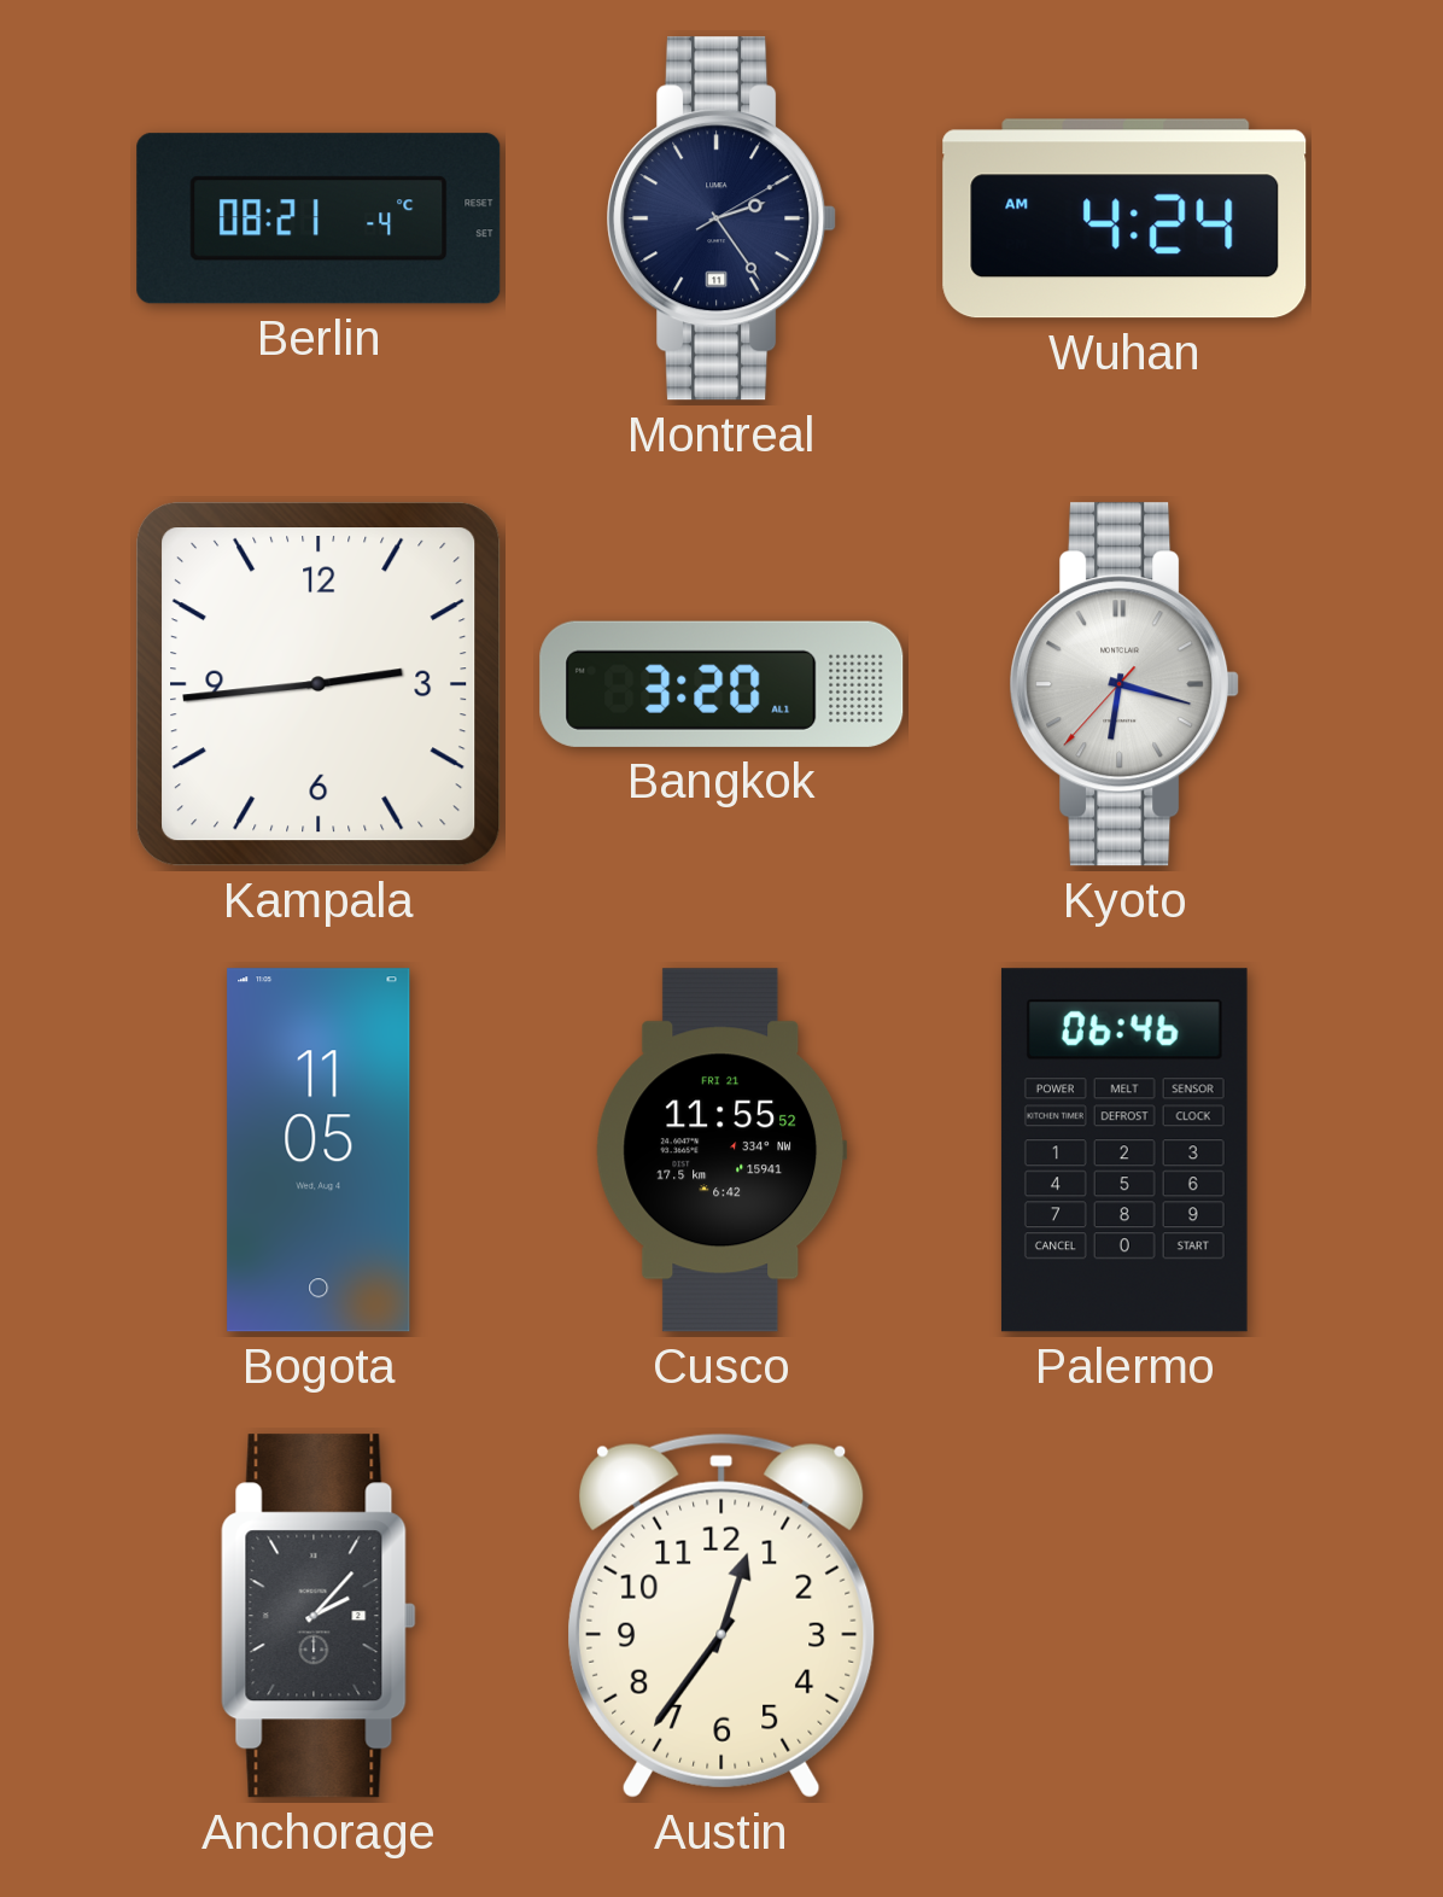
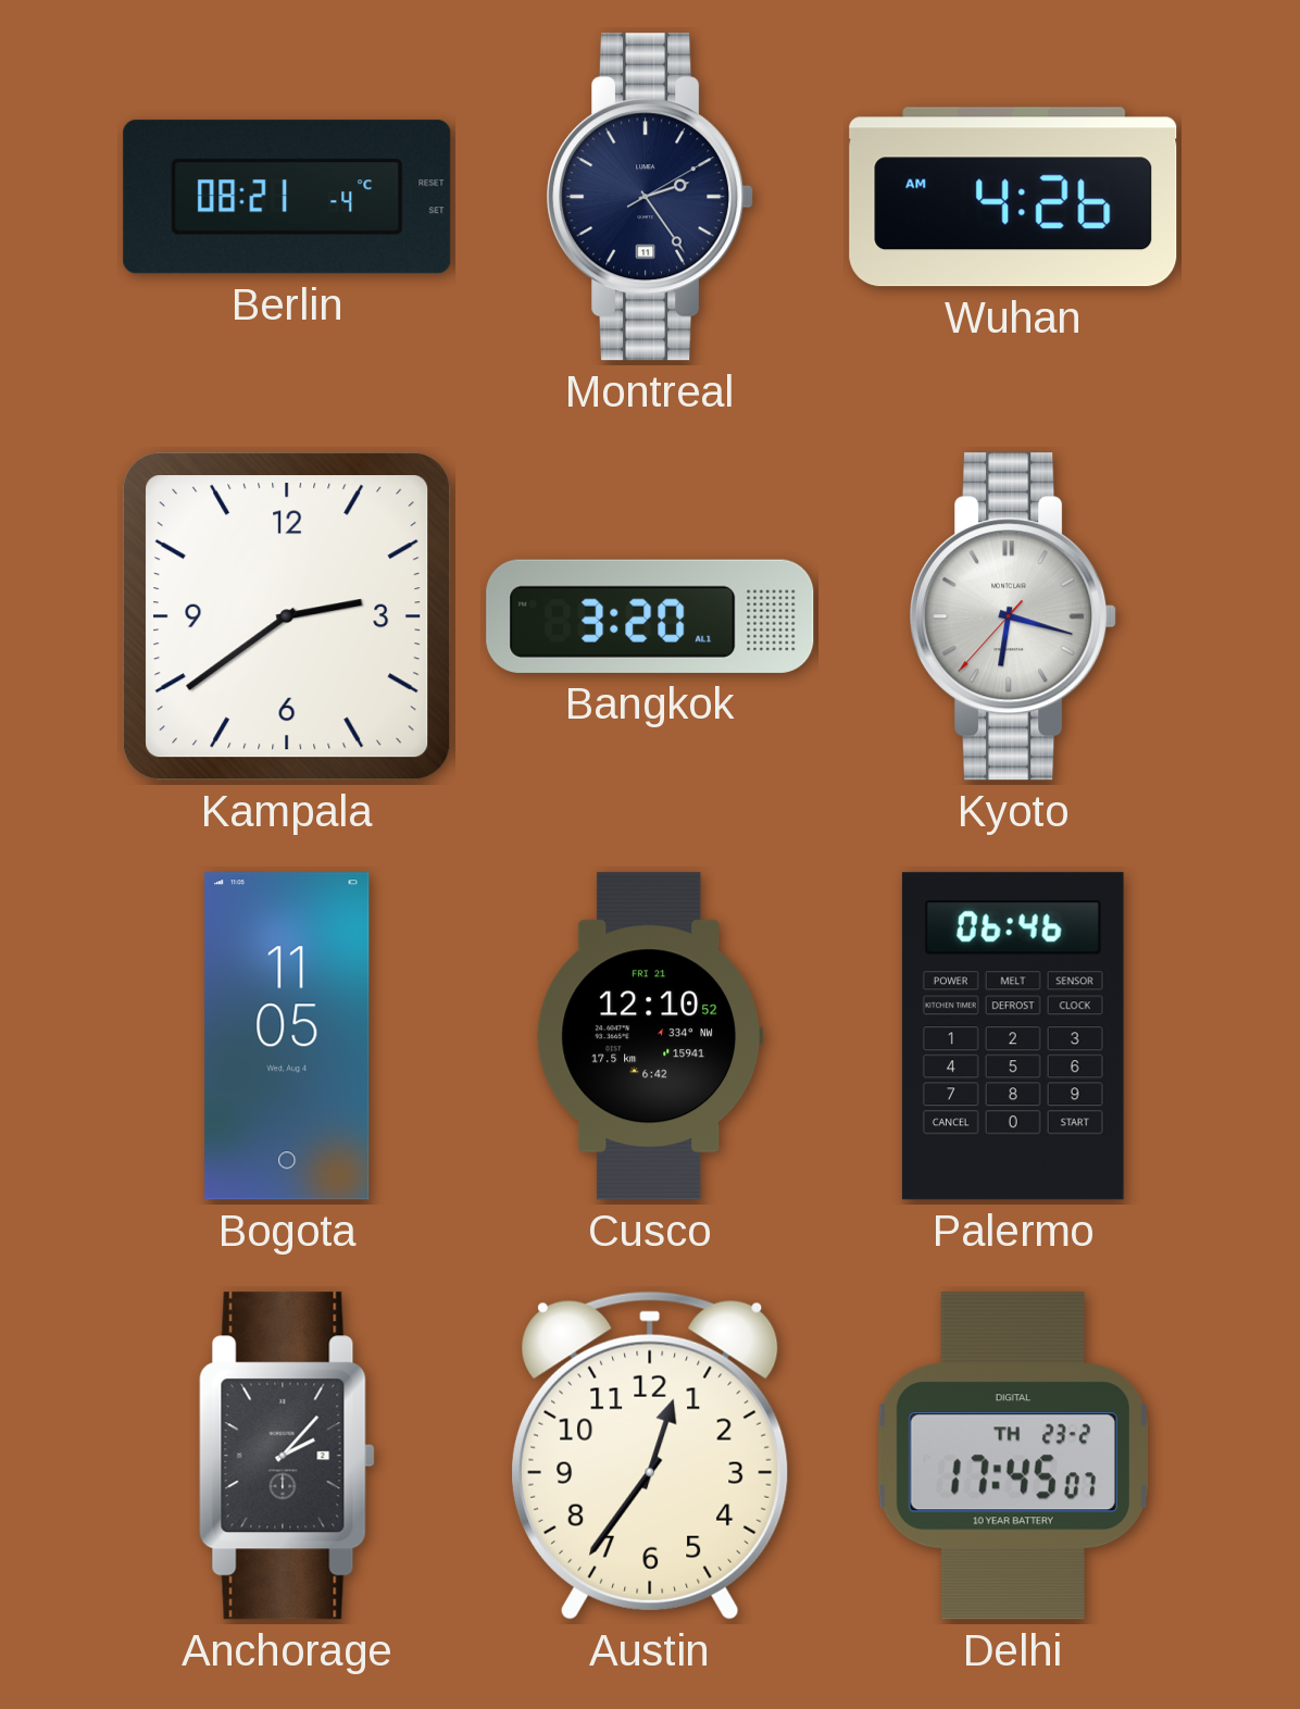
Wuhan: 4:24 -> 4:26 (1013, 197)
Kampala: 2:44 -> 2:39 (287, 616)
Cusco: 11:55 -> 12:10 (650, 1036)
Delhi: none -> 17:45 (1013, 1456)
